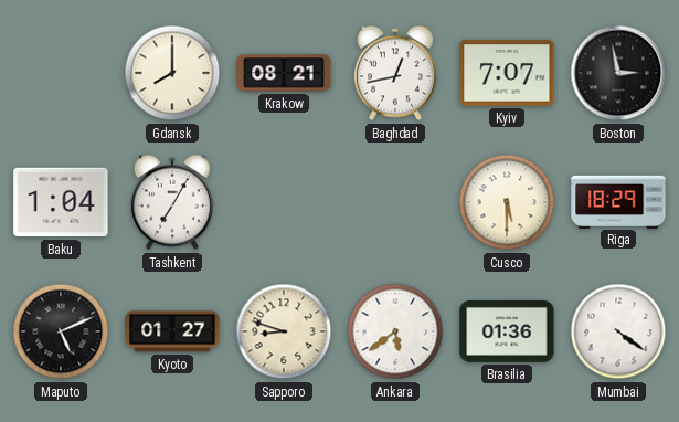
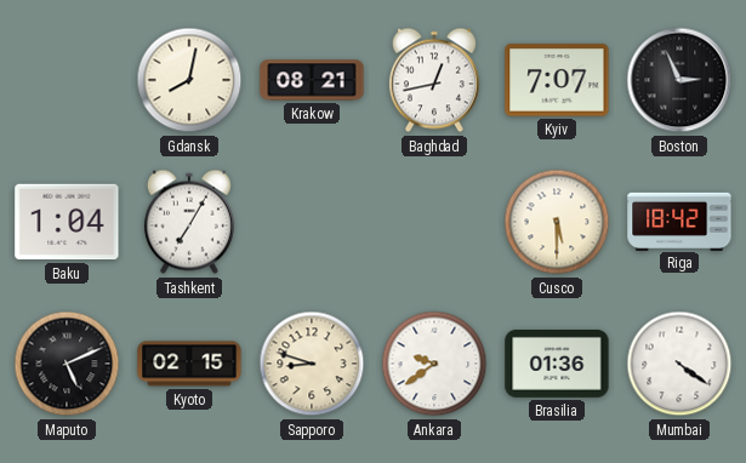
Gdansk: 8:00 -> 8:02 (189, 80)
Boston: 2:58 -> 2:56 (679, 80)
Riga: 18:29 -> 18:42 (679, 221)
Kyoto: 01:27 -> 02:15 (189, 364)
Ankara: 5:39 -> 9:39 (434, 364)
